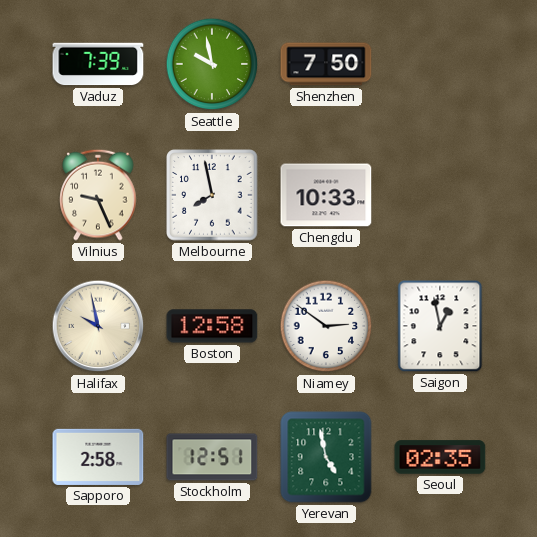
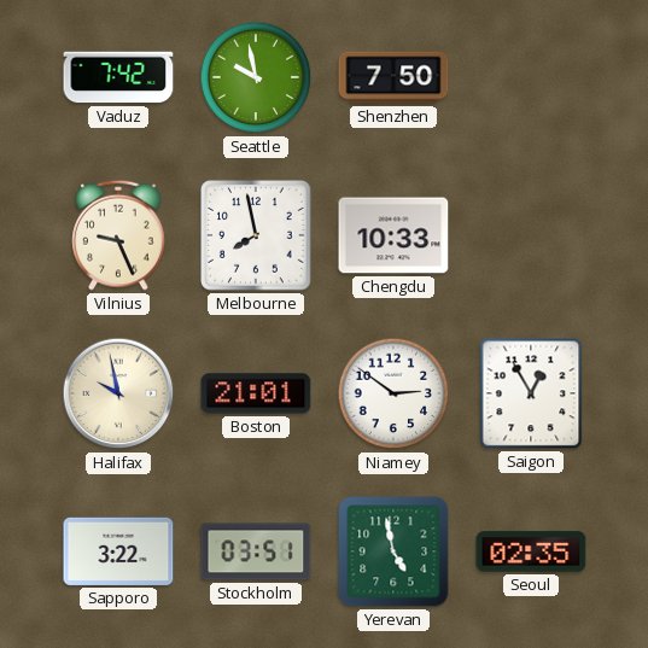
Vaduz: 7:39 -> 7:42 (118, 77)
Boston: 12:58 -> 21:01 (256, 393)
Saigon: 12:58 -> 12:55 (531, 393)
Sapporo: 2:58 -> 3:22 (118, 551)
Stockholm: 12:51 -> 03:51 (256, 551)
